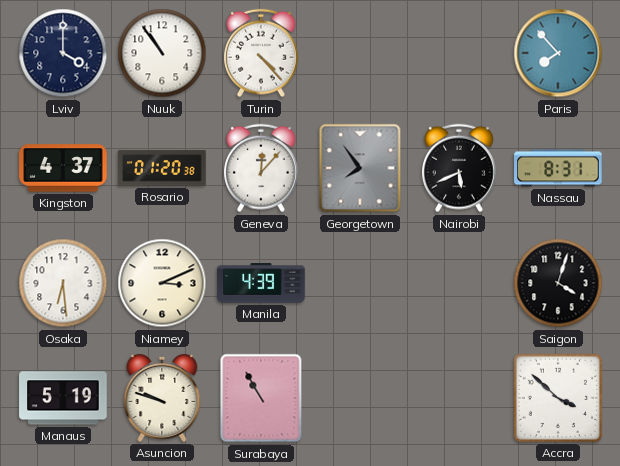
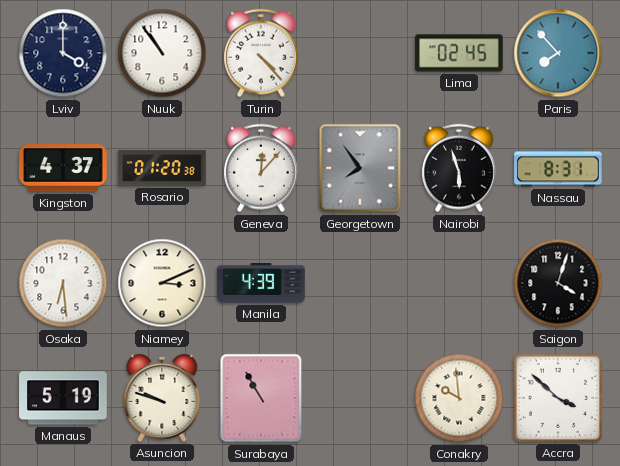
Lima: none -> 02:45 (459, 53)
Nairobi: 5:41 -> 5:57 (460, 168)
Conakry: none -> 9:59 (459, 398)
